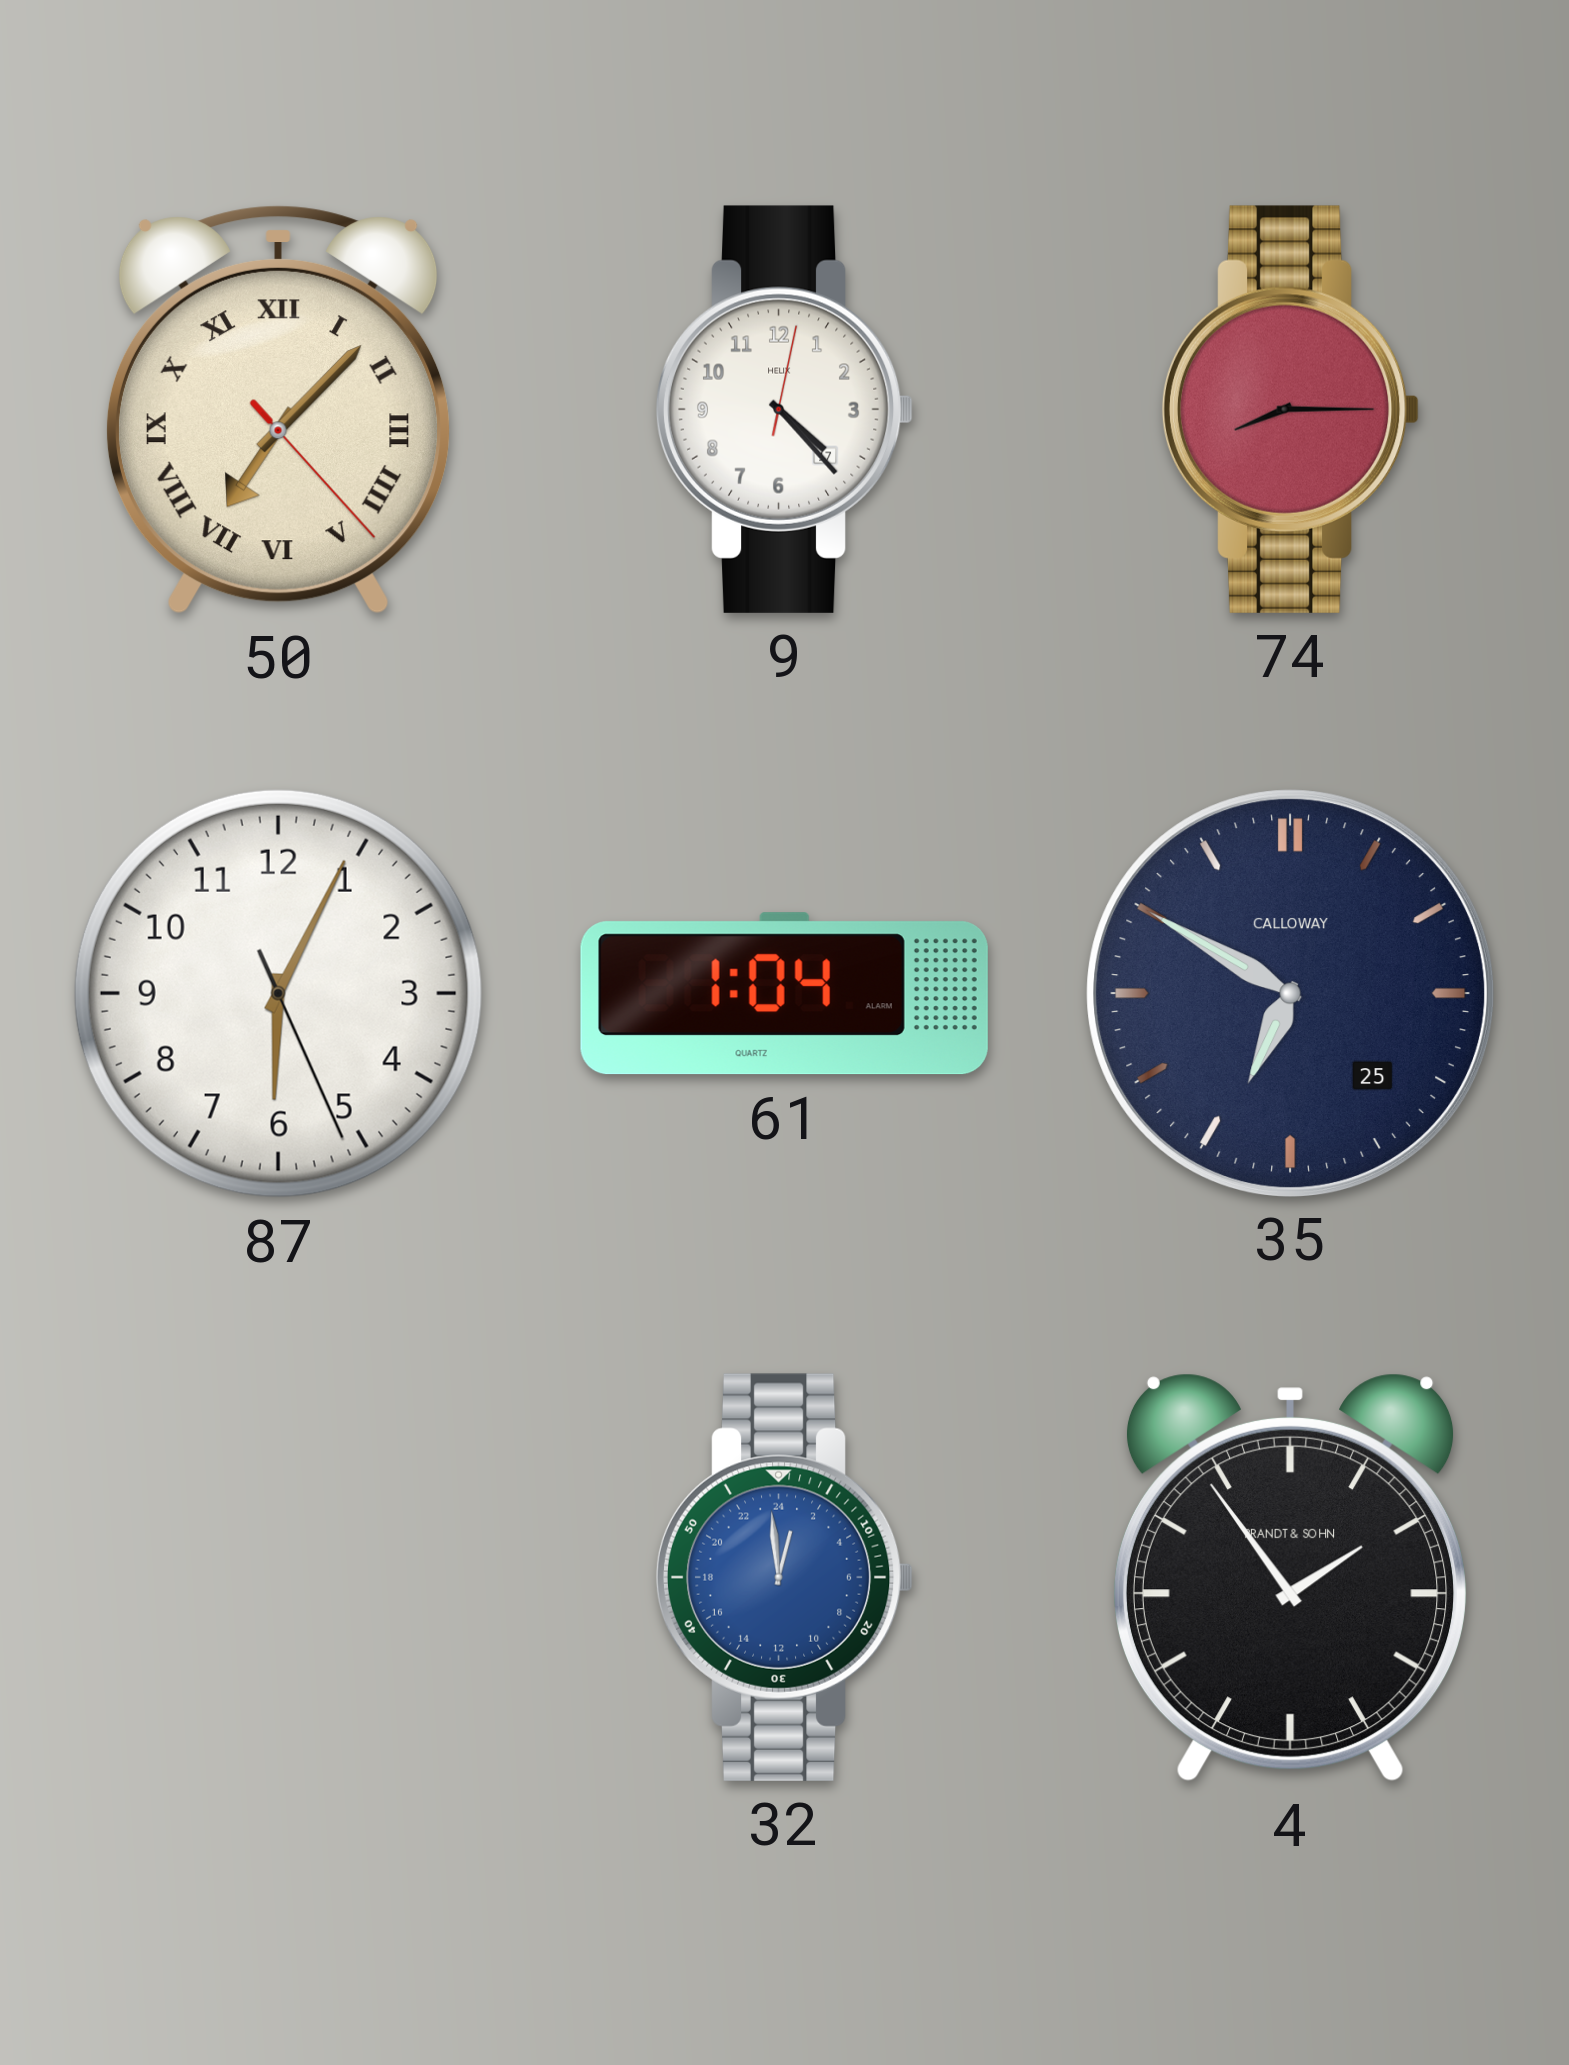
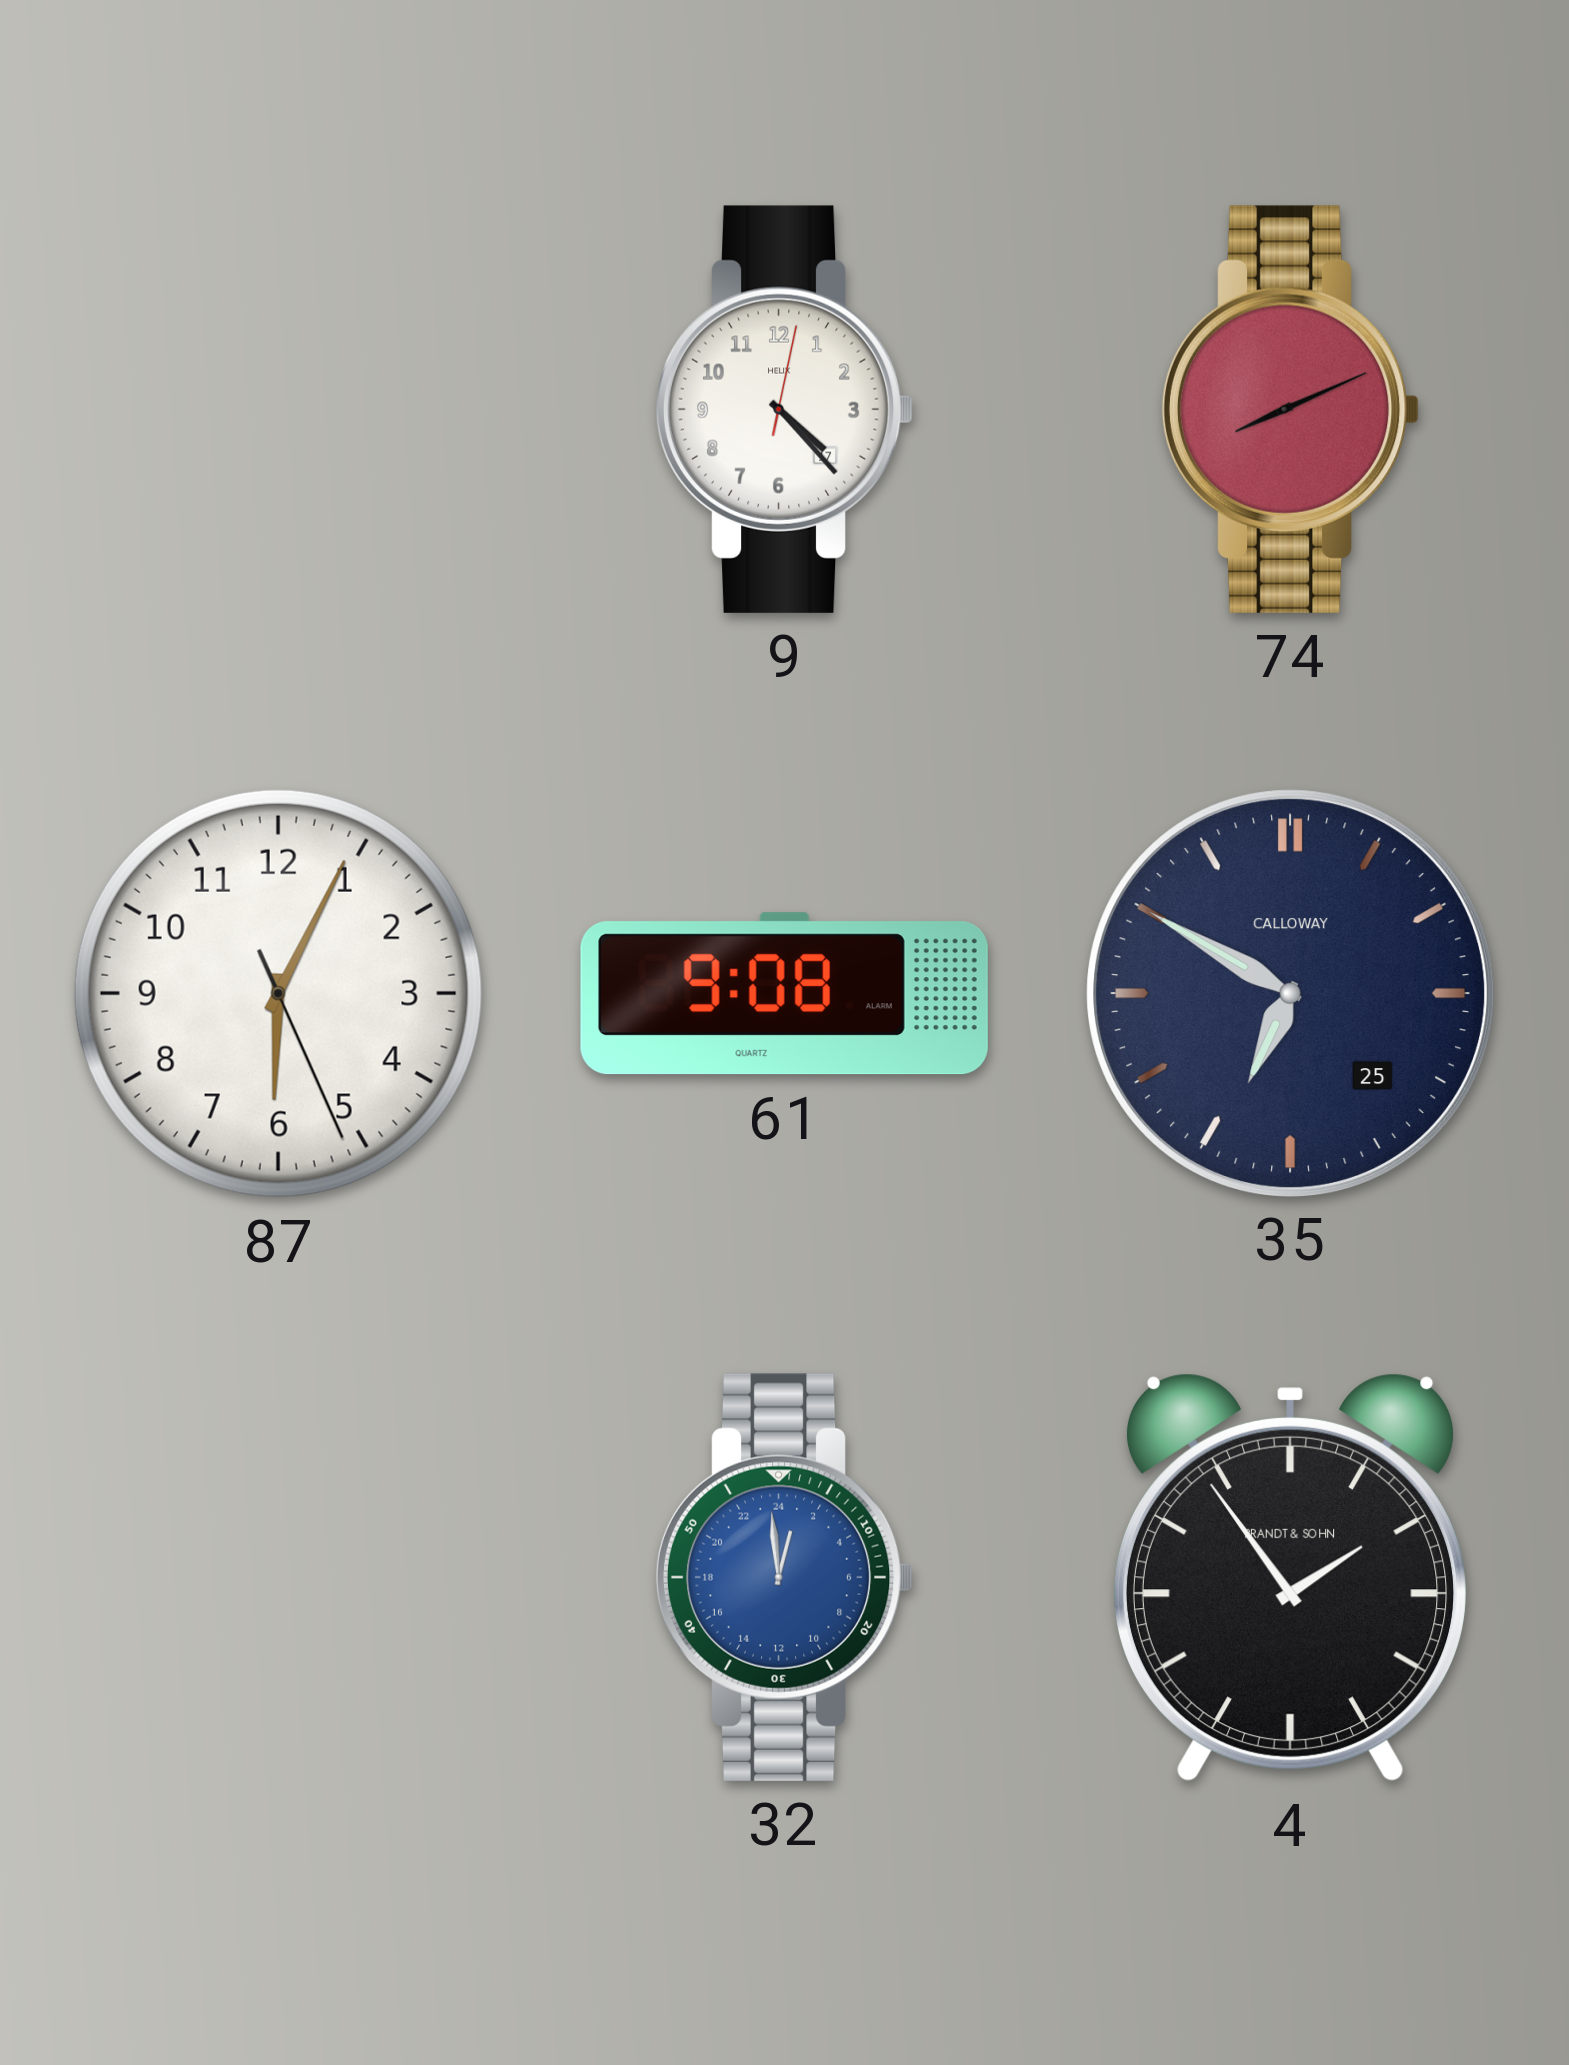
50: 7:07 -> none (278, 410)
74: 8:15 -> 8:11 (1291, 409)
61: 1:04 -> 9:08 (784, 994)
